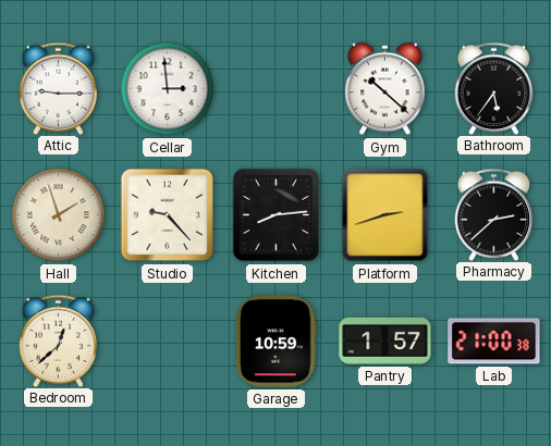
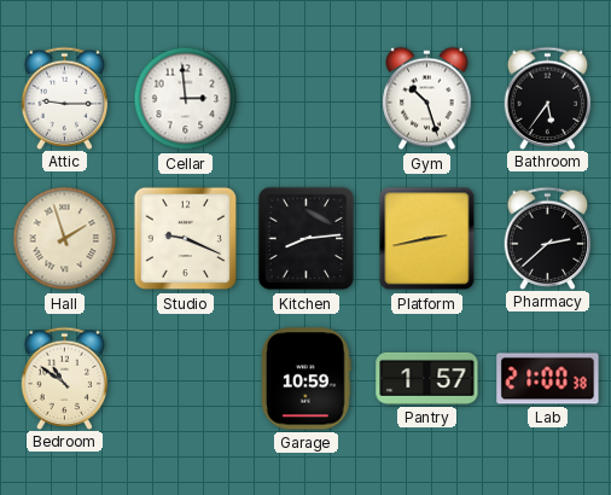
Gym: 10:22 -> 10:27 (427, 99)
Studio: 9:23 -> 9:19 (186, 239)
Platform: 2:42 -> 2:43 (427, 239)
Bedroom: 12:38 -> 10:51 (65, 378)
